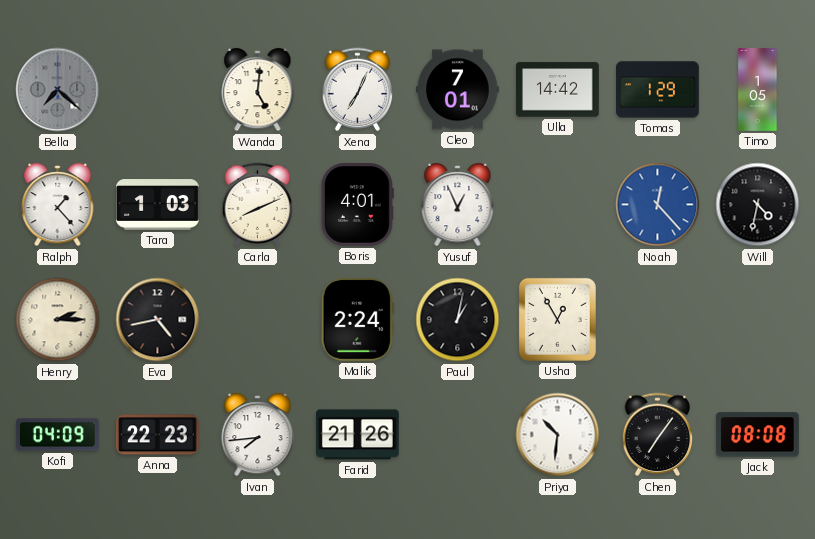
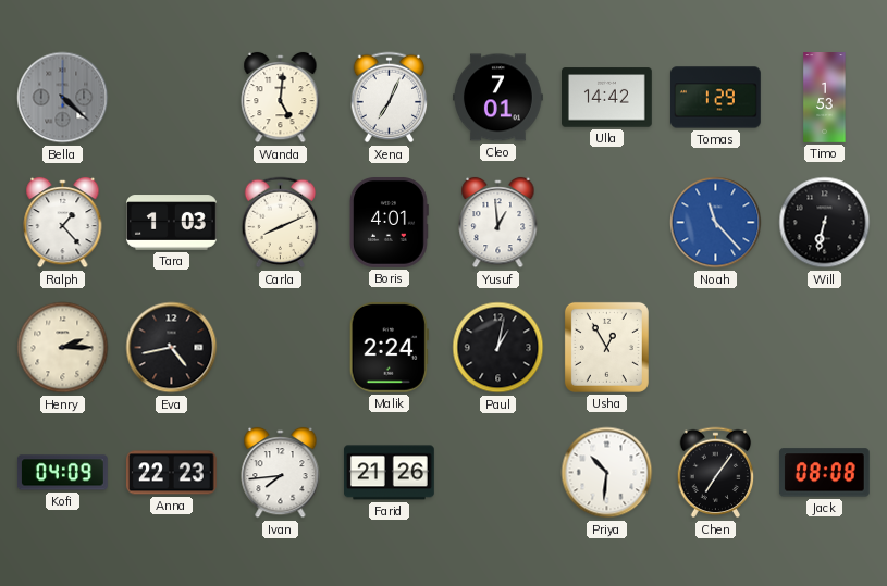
Bella: 7:22 -> 4:22 (63, 98)
Timo: 1:05 -> 1:53 (825, 98)
Yusuf: 12:56 -> 12:59 (498, 223)
Noah: 12:23 -> 11:23 (716, 223)
Will: 4:32 -> 6:32 (825, 223)
